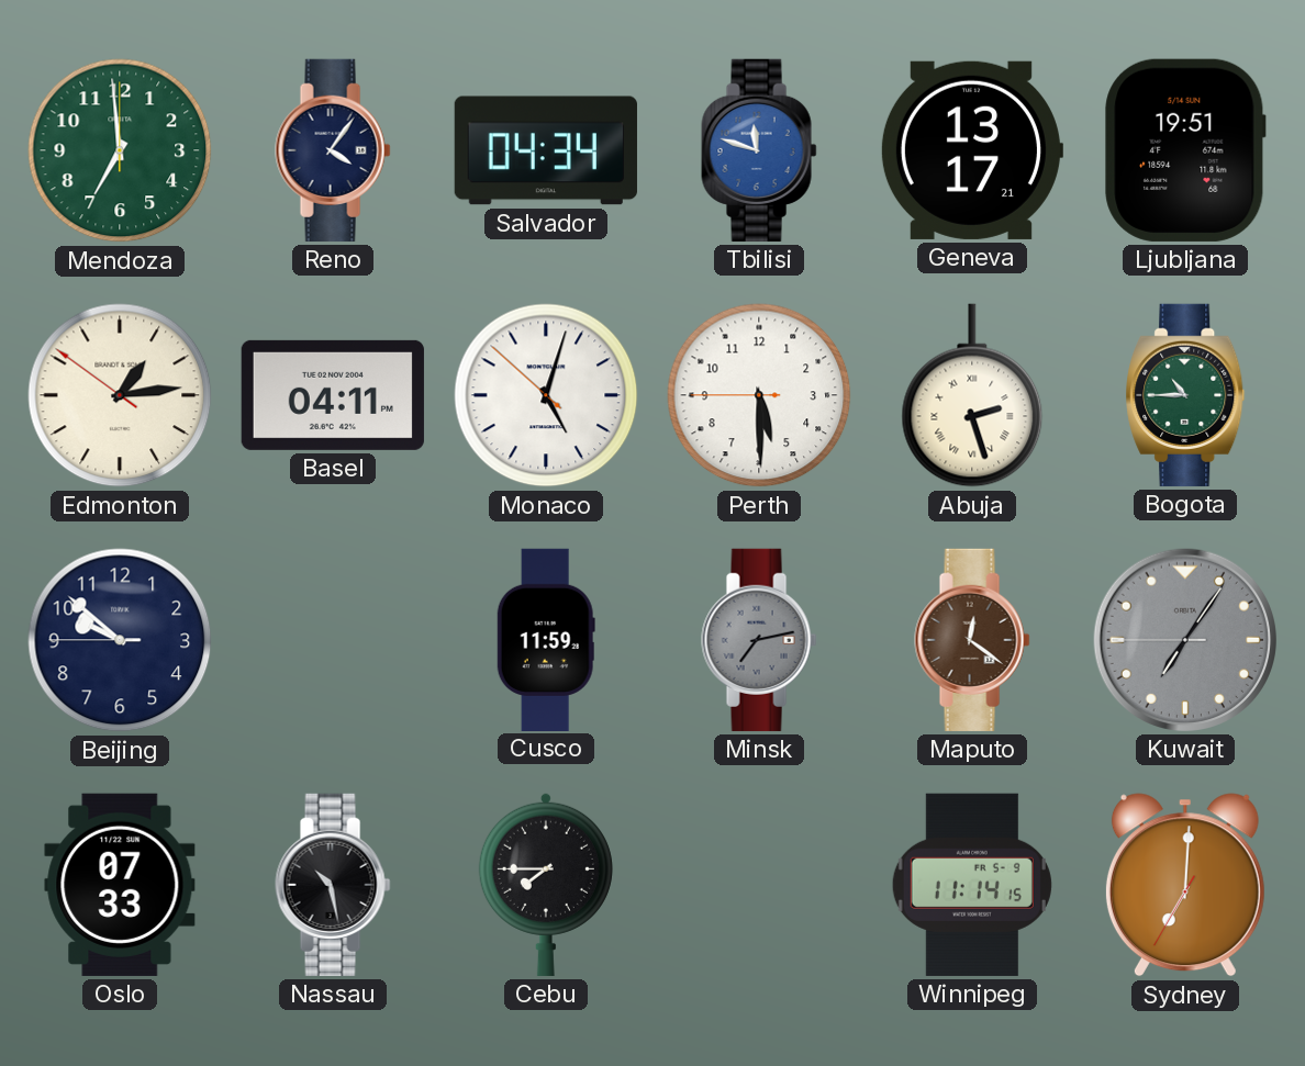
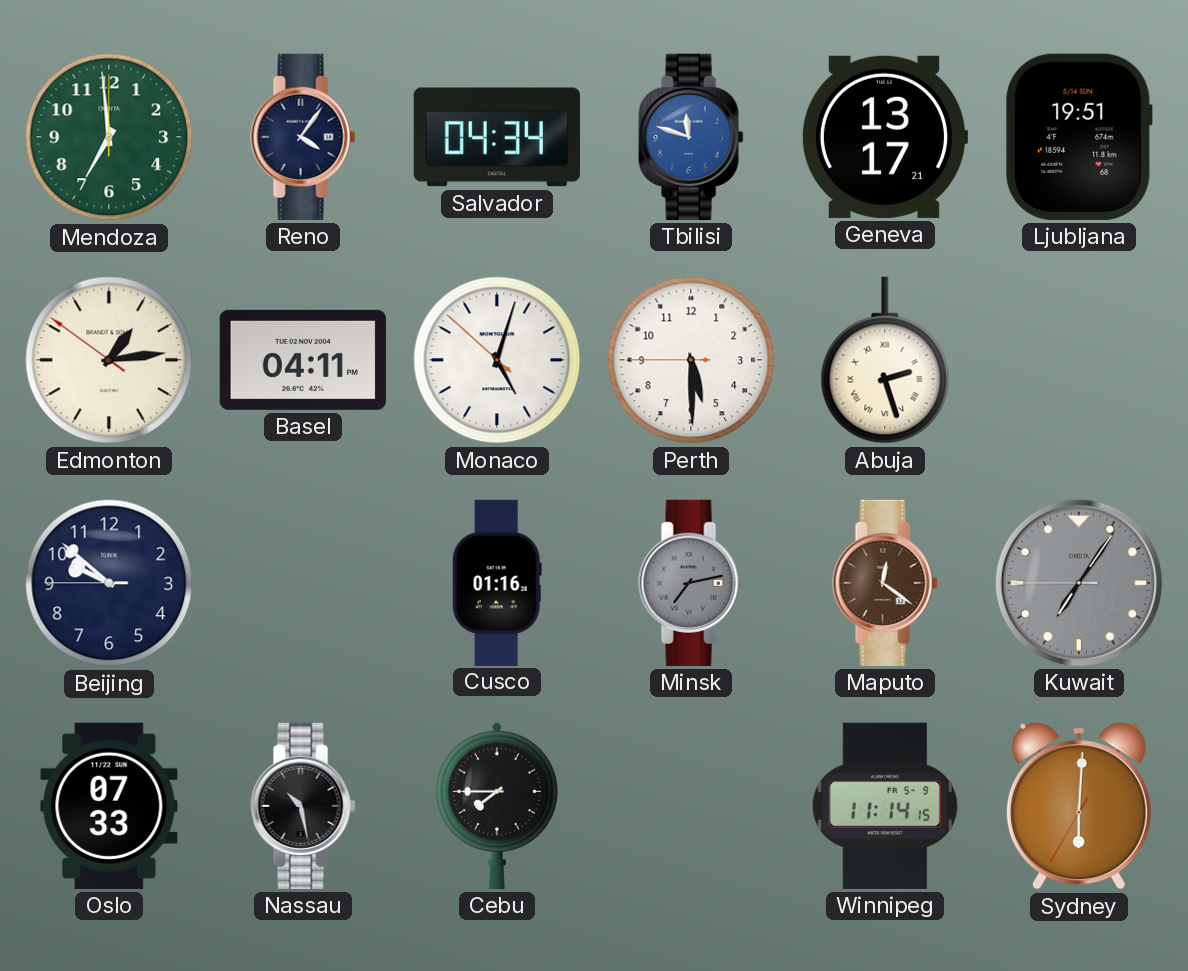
Bogota: 10:45 -> none (1185, 395)
Cusco: 11:59 -> 01:16 (497, 582)
Sydney: 7:00 -> 6:00 (1079, 806)
